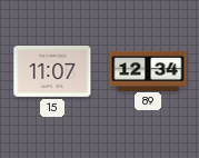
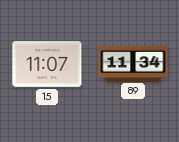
89: 12:34 -> 11:34 (133, 63)
